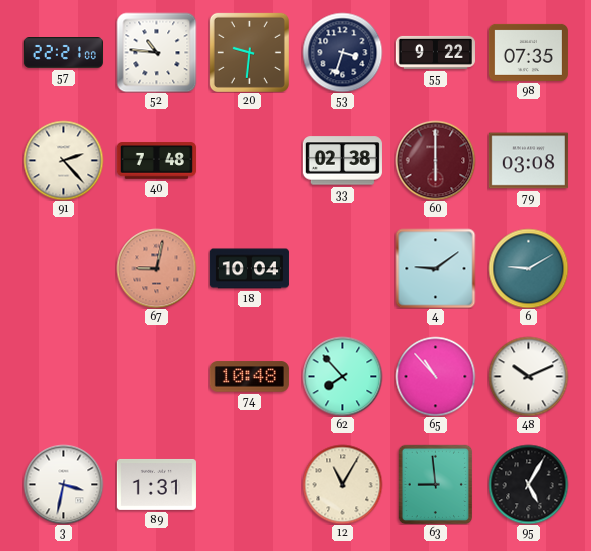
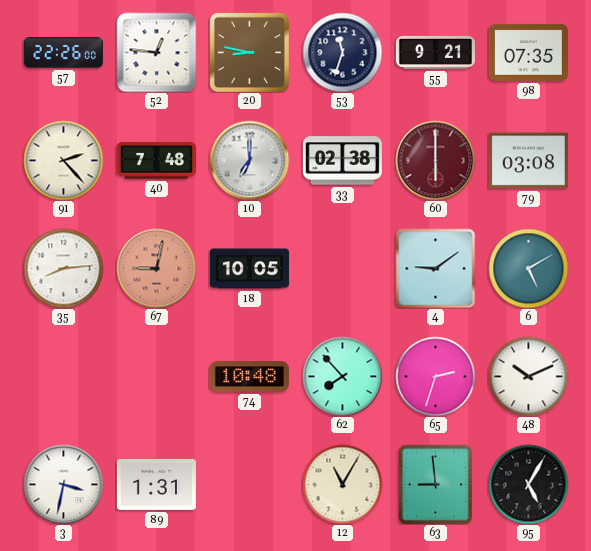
57: 22:21 -> 22:26 (63, 53)
52: 10:46 -> 12:46 (156, 52)
20: 9:31 -> 8:47 (249, 52)
53: 3:33 -> 11:33 (342, 52)
55: 9:22 -> 9:21 (435, 52)
10: none -> 7:00 (249, 160)
35: none -> 8:14 (63, 268)
18: 10:04 -> 10:05 (249, 269)
6: 9:10 -> 5:10 (528, 268)
65: 10:53 -> 2:33 (435, 376)
